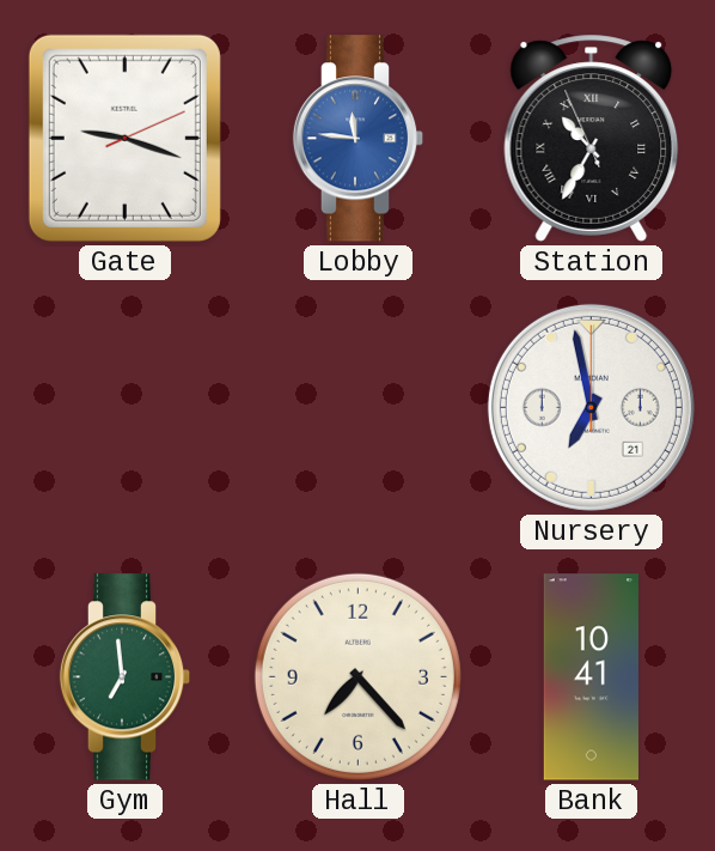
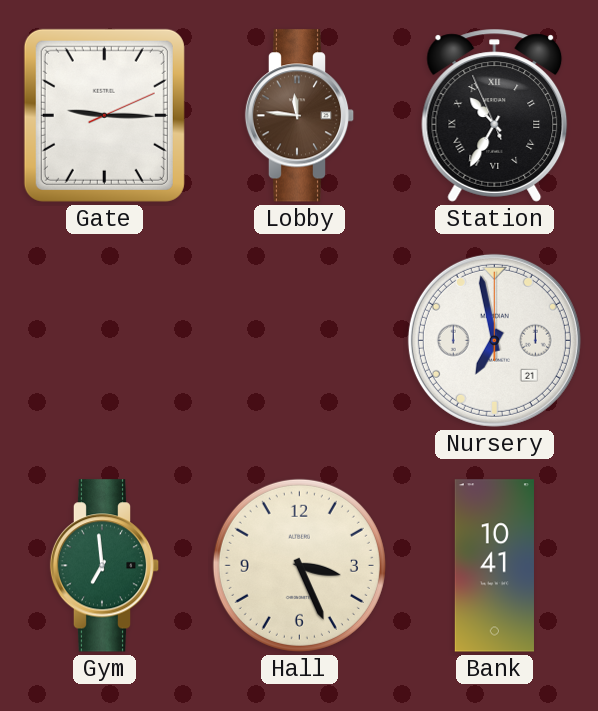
Gate: 9:18 -> 9:15 (104, 115)
Lobby dial: blue -> brown (300, 116)
Hall: 7:23 -> 3:26 (299, 565)
